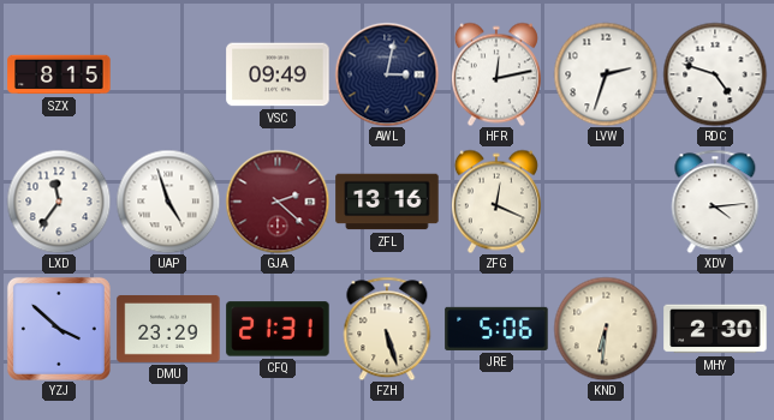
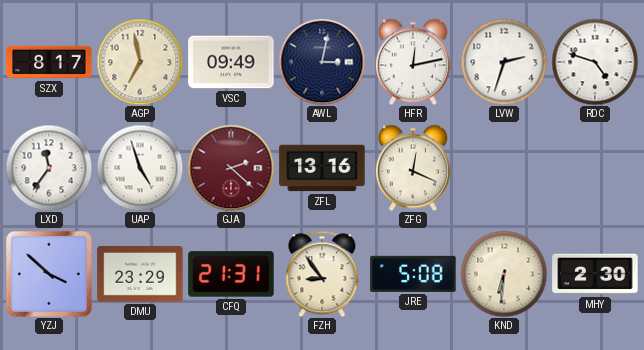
SZX: 8:15 -> 8:17 (49, 62)
AGP: none -> 6:58 (140, 62)
XDV: 4:14 -> none (715, 202)
FZH: 5:27 -> 8:54 (322, 274)
JRE: 5:06 -> 5:08 (413, 274)
